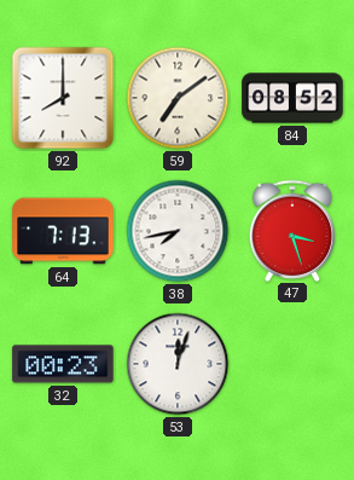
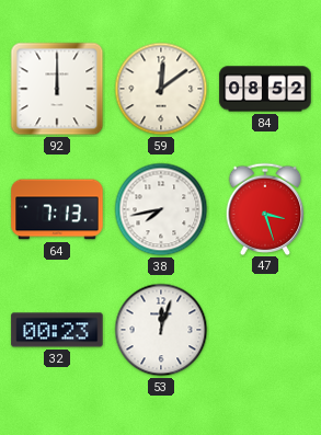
92: 8:00 -> 12:00 (57, 89)
59: 7:09 -> 12:09 (161, 89)
